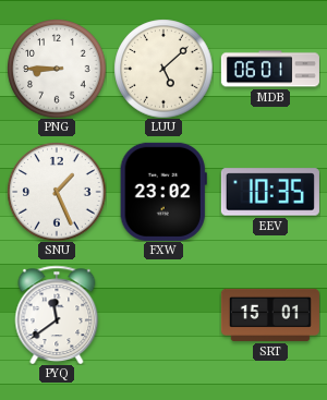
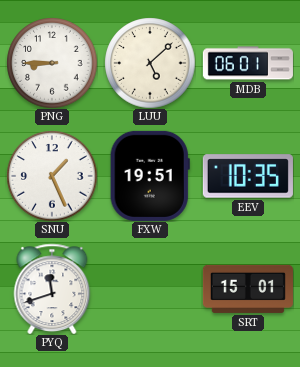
FXW: 23:02 -> 19:51 (150, 176)
PYQ: 11:39 -> 11:42 (52, 289)
